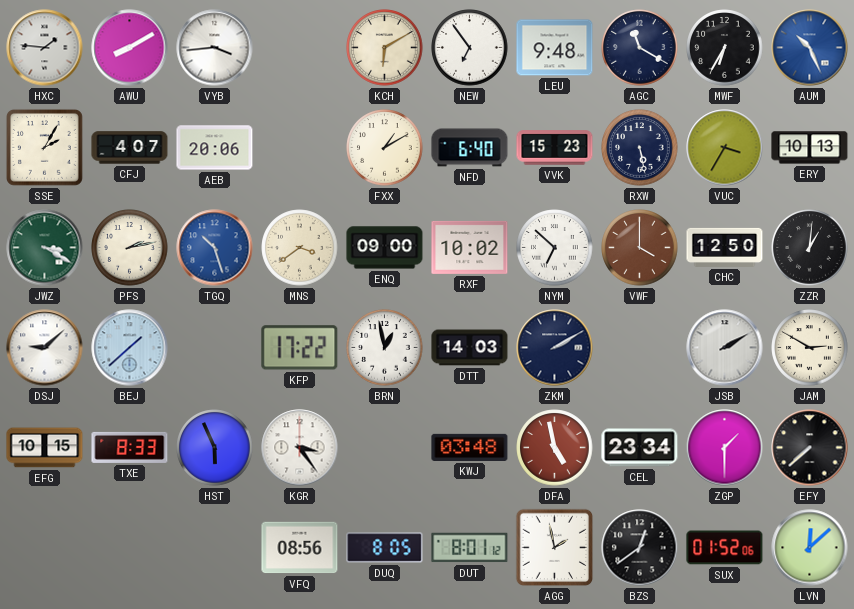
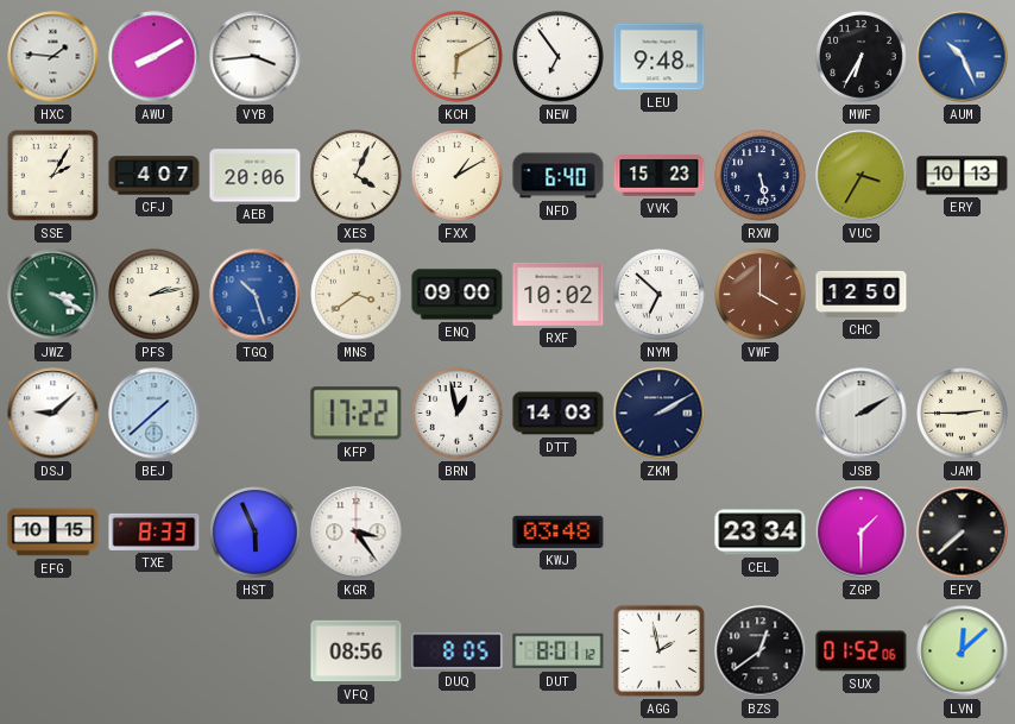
AGC: 11:20 -> none (640, 48)
XES: none -> 4:04 (357, 176)
ZZR: 1:01 -> none (810, 248)
JAM: 2:50 -> 2:45 (963, 414)
DFA: 4:58 -> none (555, 448)
